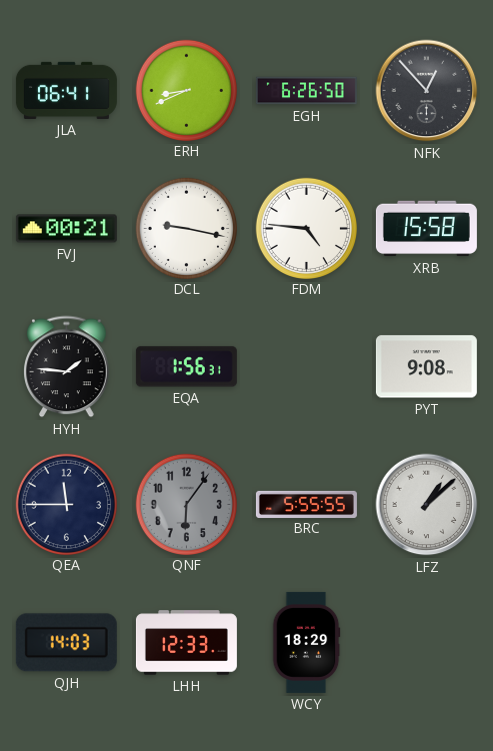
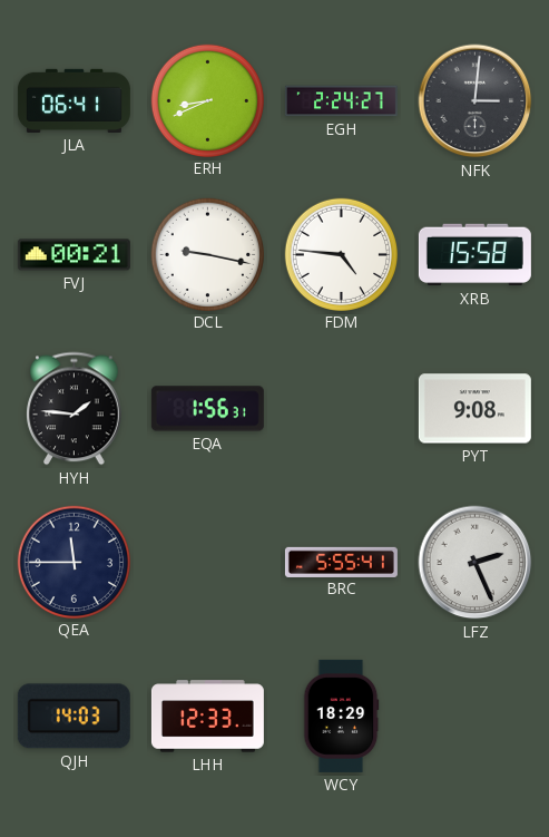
EGH: 6:26 -> 2:24 (341, 101)
NFK: 12:53 -> 3:01 (476, 101)
QNF: 6:06 -> none (186, 504)
BRC: 5:55:55 -> 5:55:41 (341, 562)
LFZ: 1:08 -> 2:26 (476, 563)
